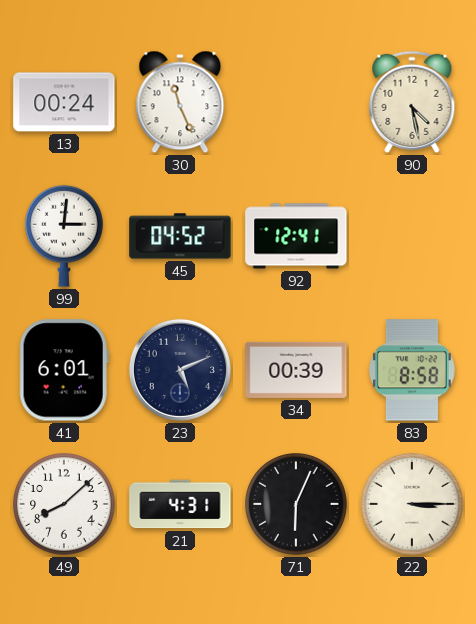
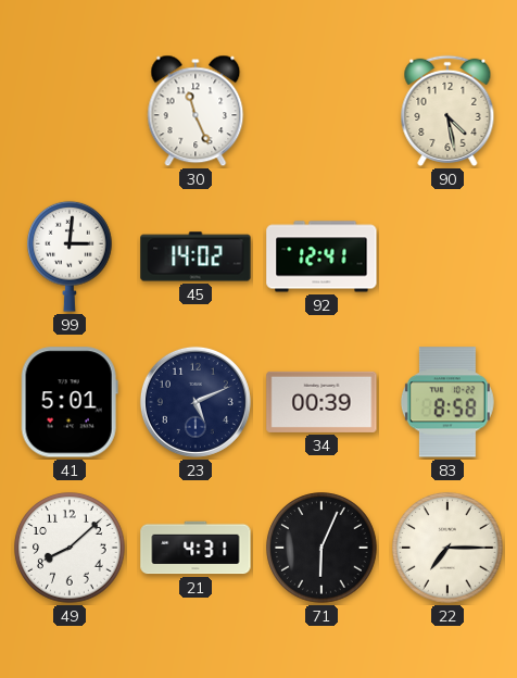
13: 00:24 -> none (64, 102)
45: 04:52 -> 14:02 (196, 256)
41: 6:01 -> 5:01 (70, 402)
22: 3:15 -> 7:15 (447, 548)
